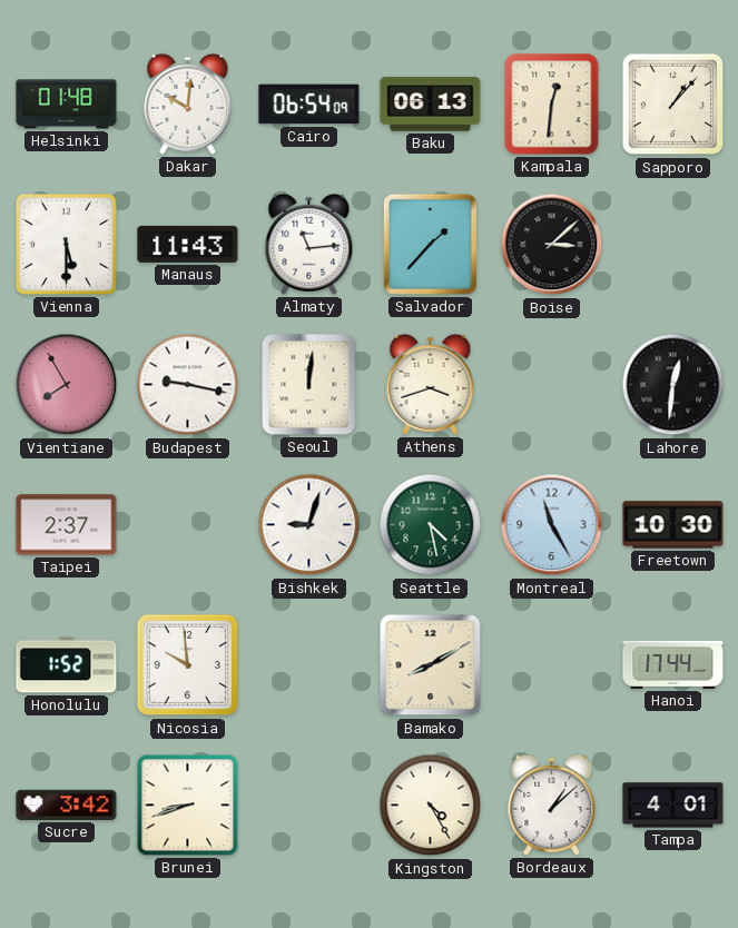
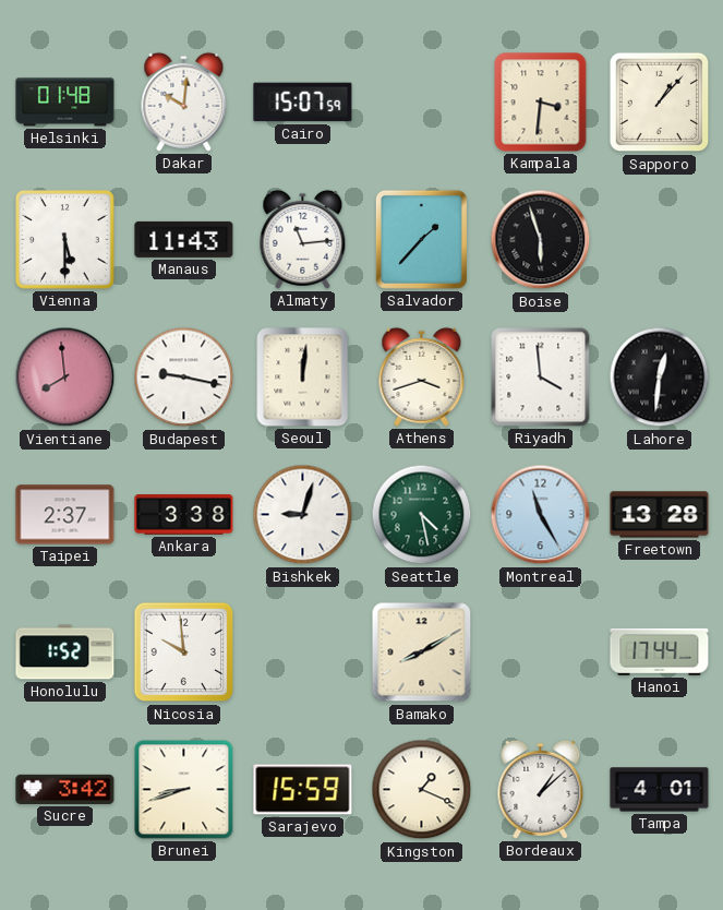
Cairo: 06:54 -> 15:07 (303, 103)
Baku: 06:13 -> none (431, 105)
Kampala: 12:31 -> 3:31 (541, 103)
Boise: 3:08 -> 5:57 (541, 240)
Vientiane: 7:55 -> 7:59 (65, 378)
Riyadh: none -> 3:59 (541, 378)
Ankara: none -> 3:38 (184, 515)
Freetown: 10:30 -> 13:28 (660, 515)
Sarajevo: none -> 15:59 (303, 790)
Kingston: 4:25 -> 1:19 (422, 790)
